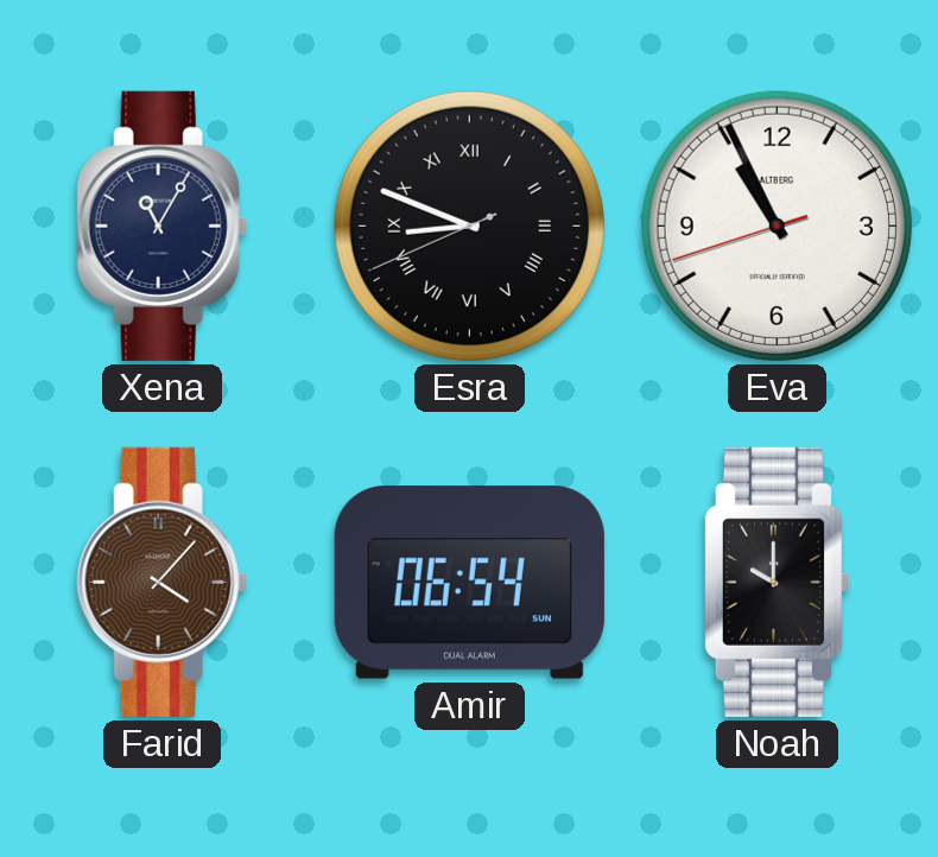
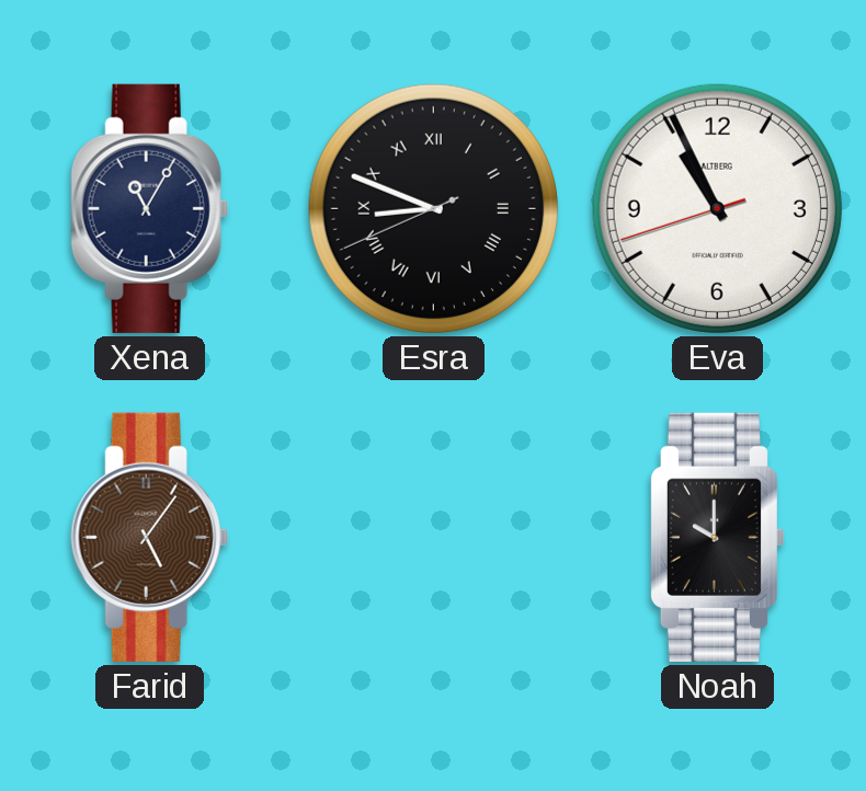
Farid: 4:07 -> 5:06 (149, 537)
Amir: 06:54 -> none (469, 583)
